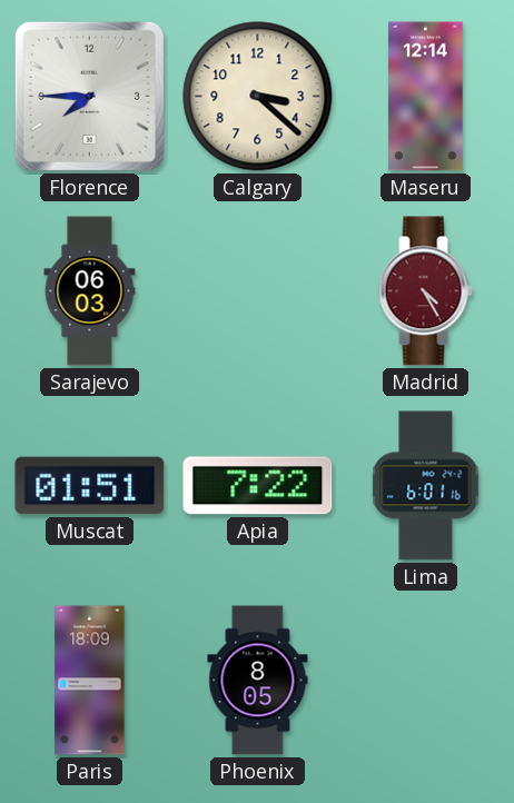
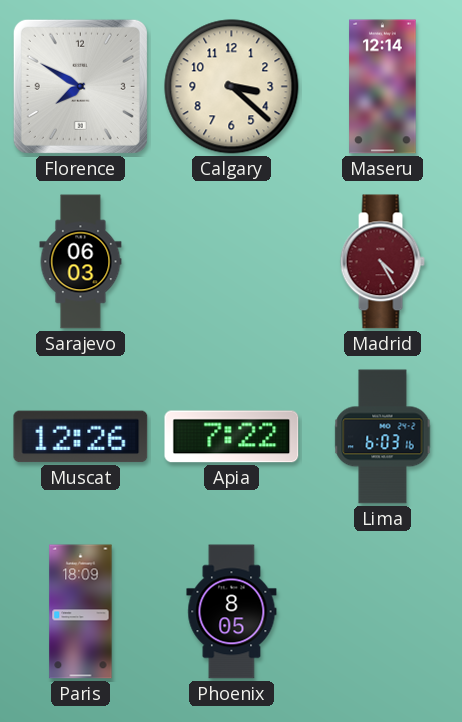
Florence: 7:45 -> 7:50 (80, 86)
Muscat: 01:51 -> 12:26 (81, 437)
Lima: 6:01 -> 6:03 (383, 437)
